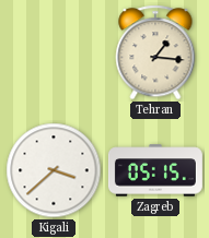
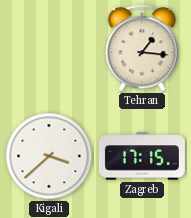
Zagreb: 05:15 -> 17:15 (142, 156)
